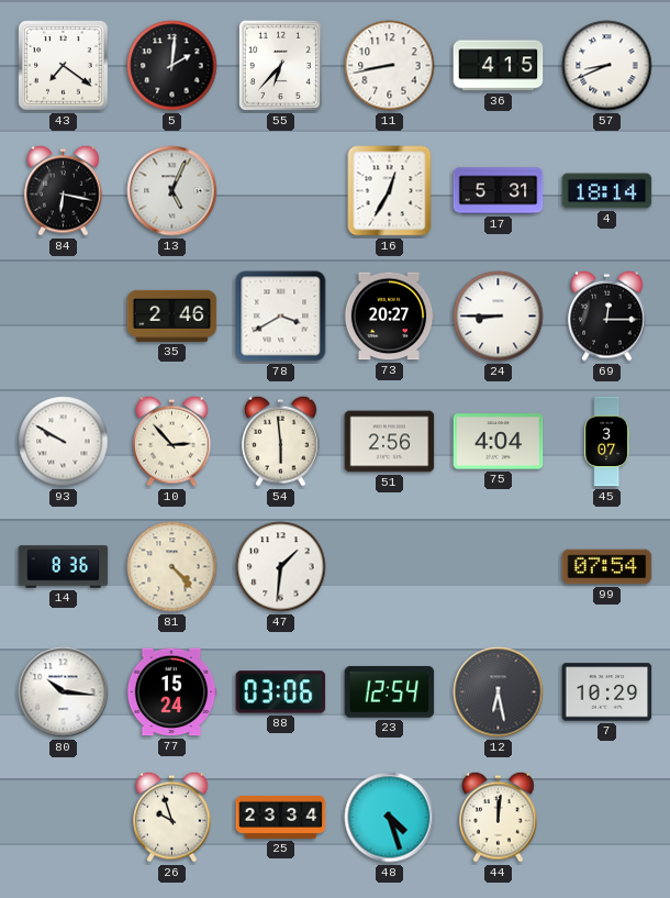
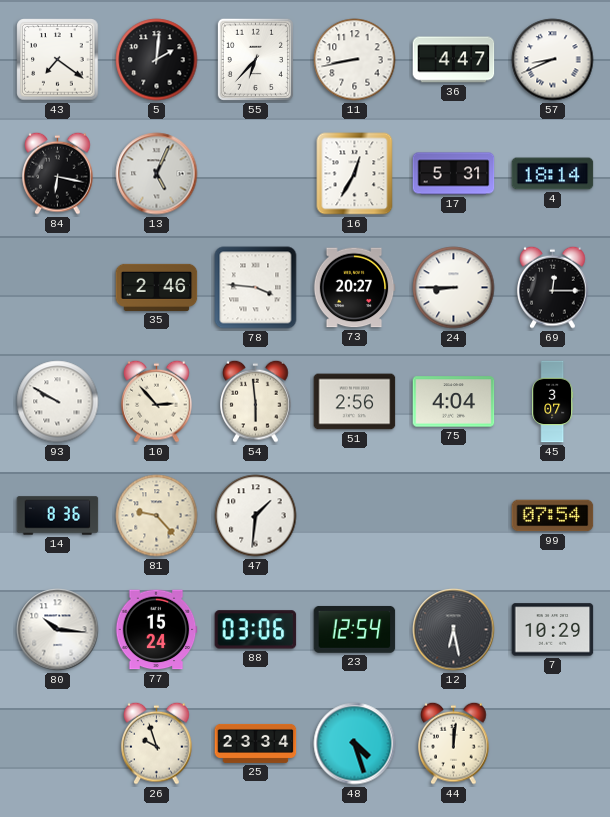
36: 4:15 -> 4:47 (454, 60)
78: 3:40 -> 3:46 (256, 288)
81: 4:23 -> 9:23 (157, 516)
